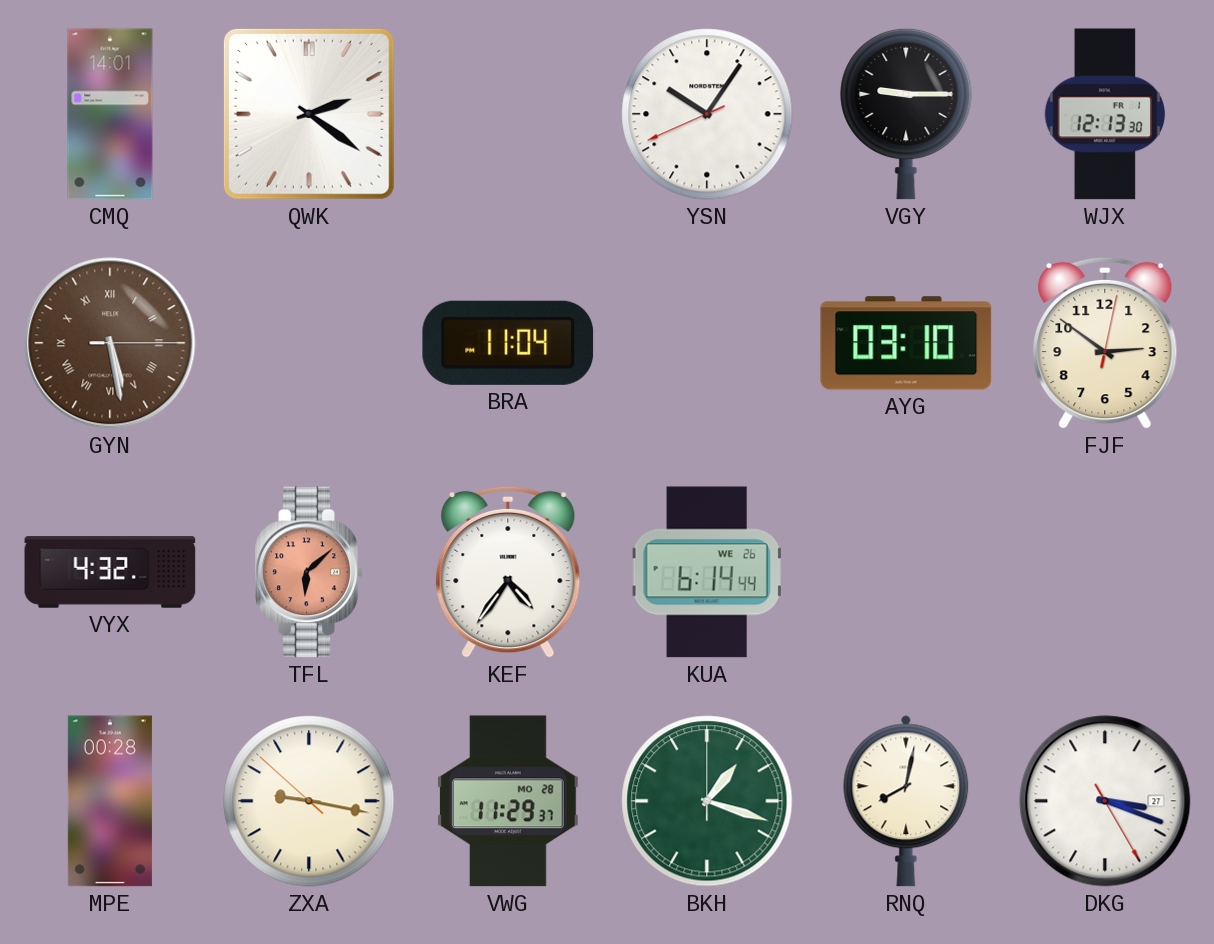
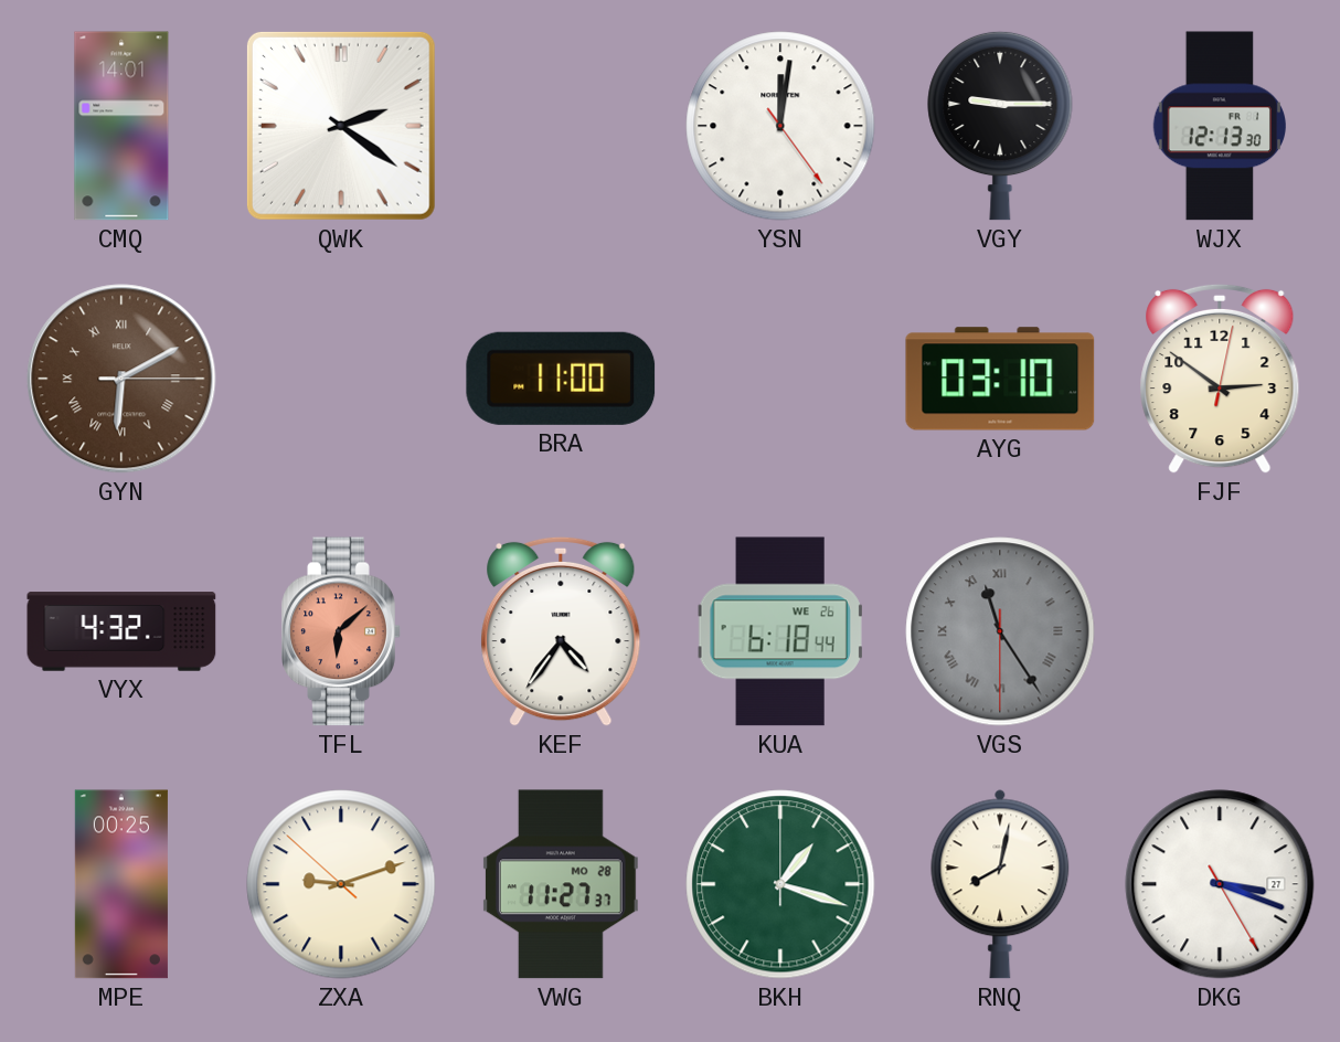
YSN: 10:05 -> 12:01 (780, 126)
GYN: 5:28 -> 6:10 (121, 379)
BRA: 11:04 -> 11:00 (561, 379)
KUA: 6:14 -> 6:18 (780, 631)
VGS: none -> 11:24 (1000, 631)
MPE: 00:28 -> 00:25 (121, 884)
ZXA: 9:16 -> 9:11 (341, 884)
VWG: 11:29 -> 11:27 (561, 884)
